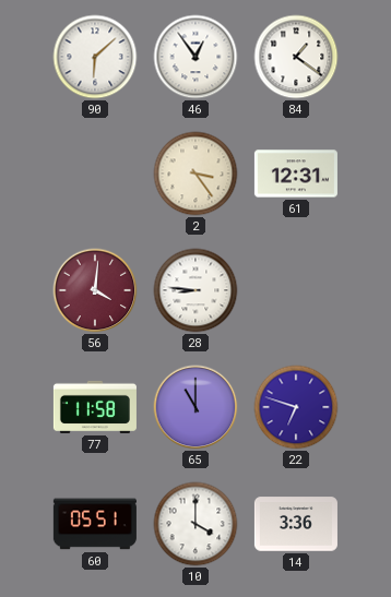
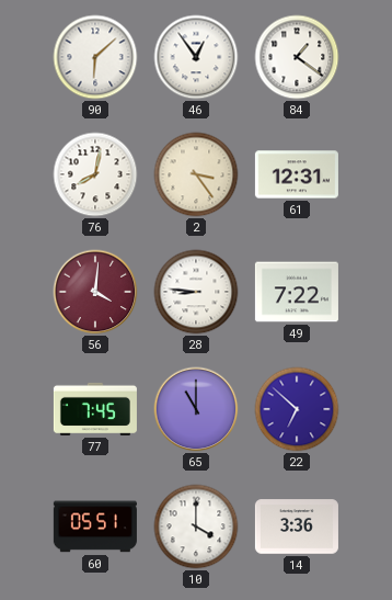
76: none -> 8:02 (95, 174)
49: none -> 7:22 (297, 292)
77: 11:58 -> 7:45 (95, 409)
22: 6:48 -> 6:52 (297, 409)
